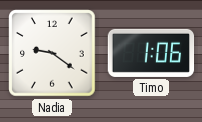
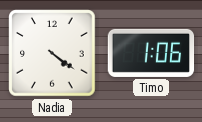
Nadia: 9:21 -> 4:21 (52, 53)
